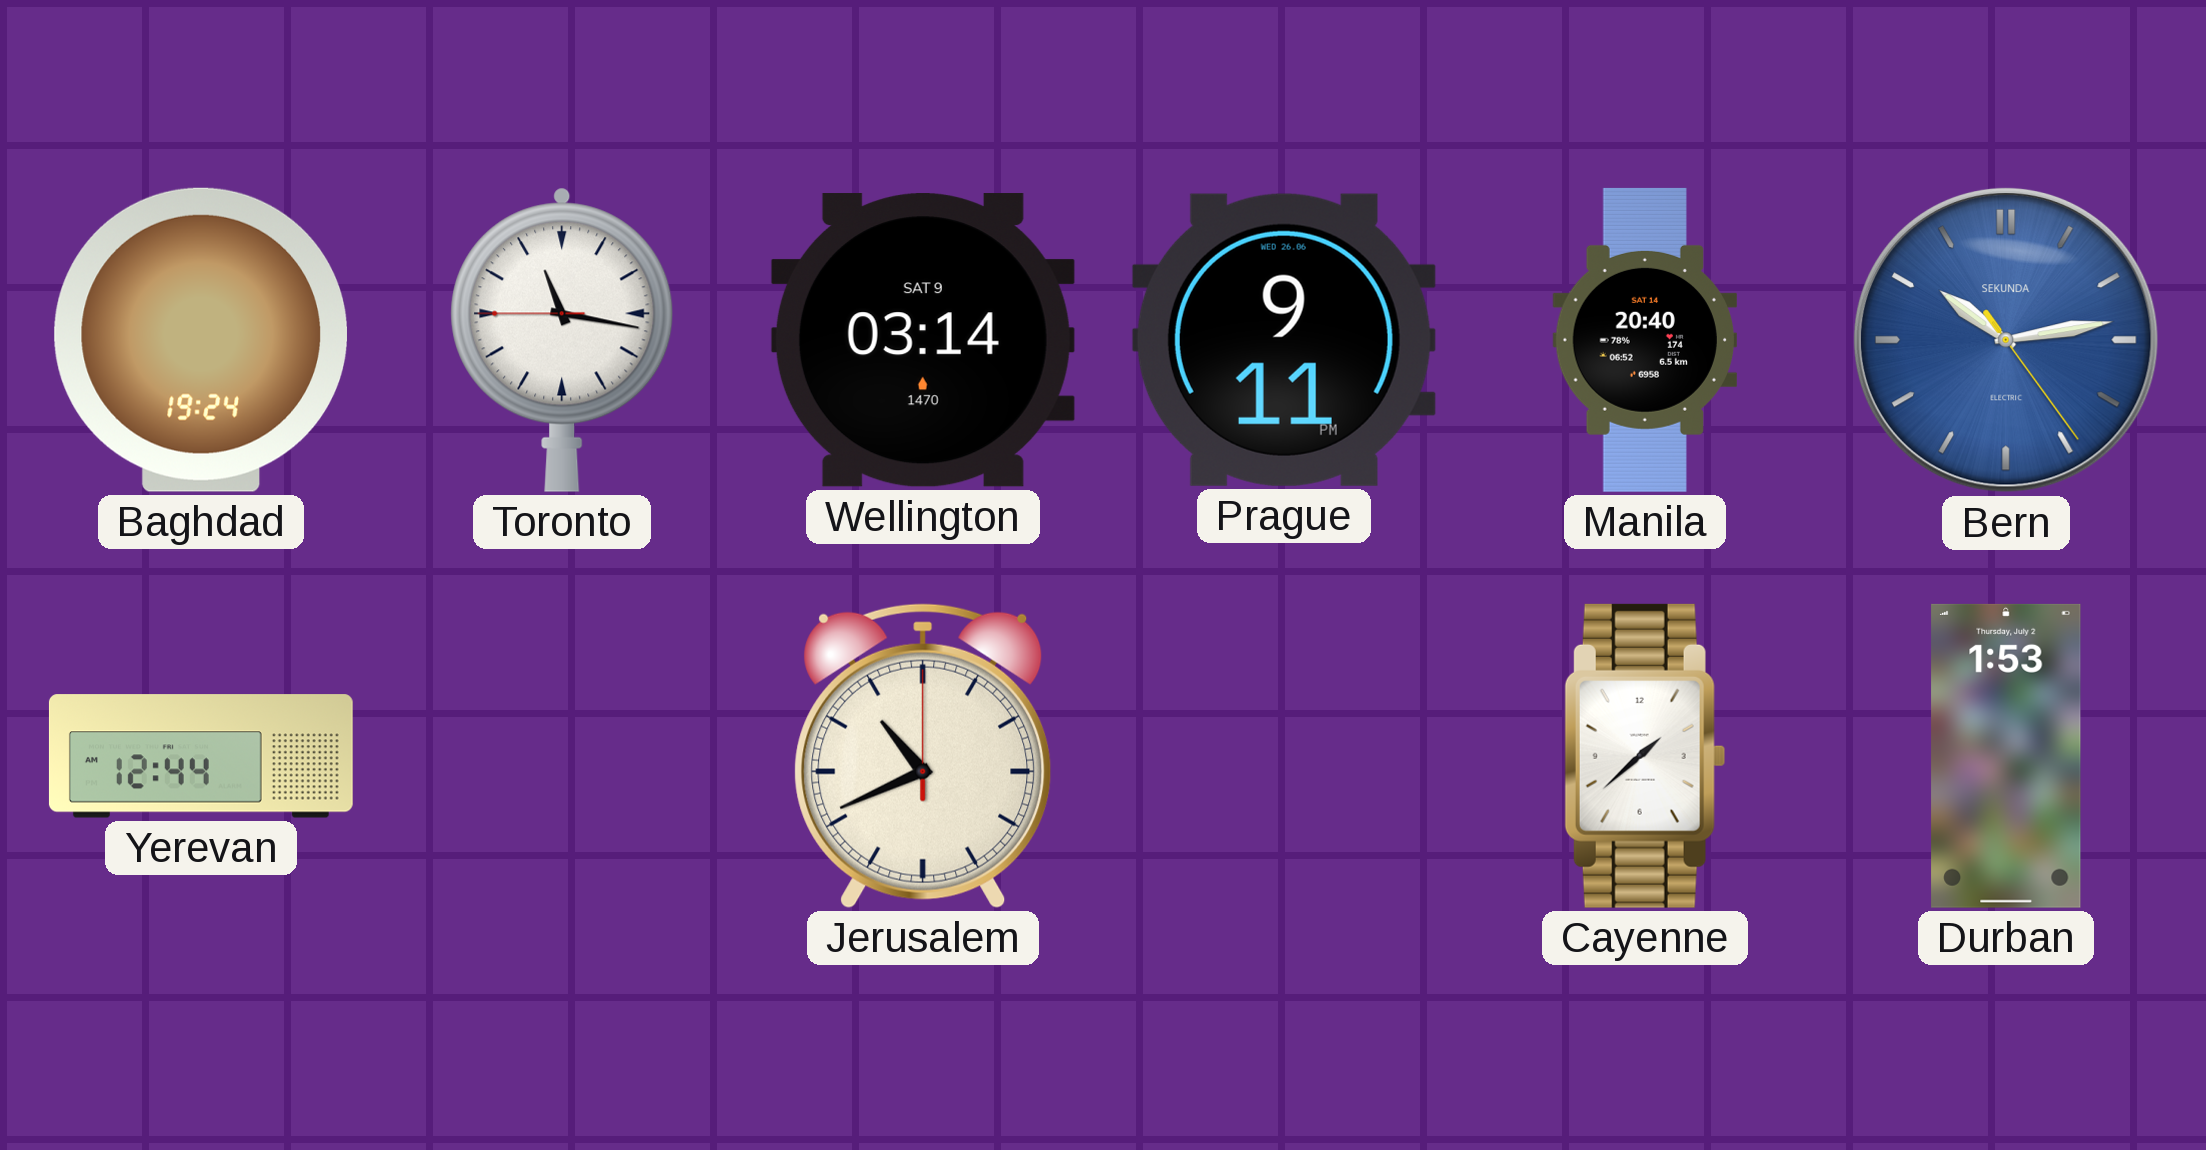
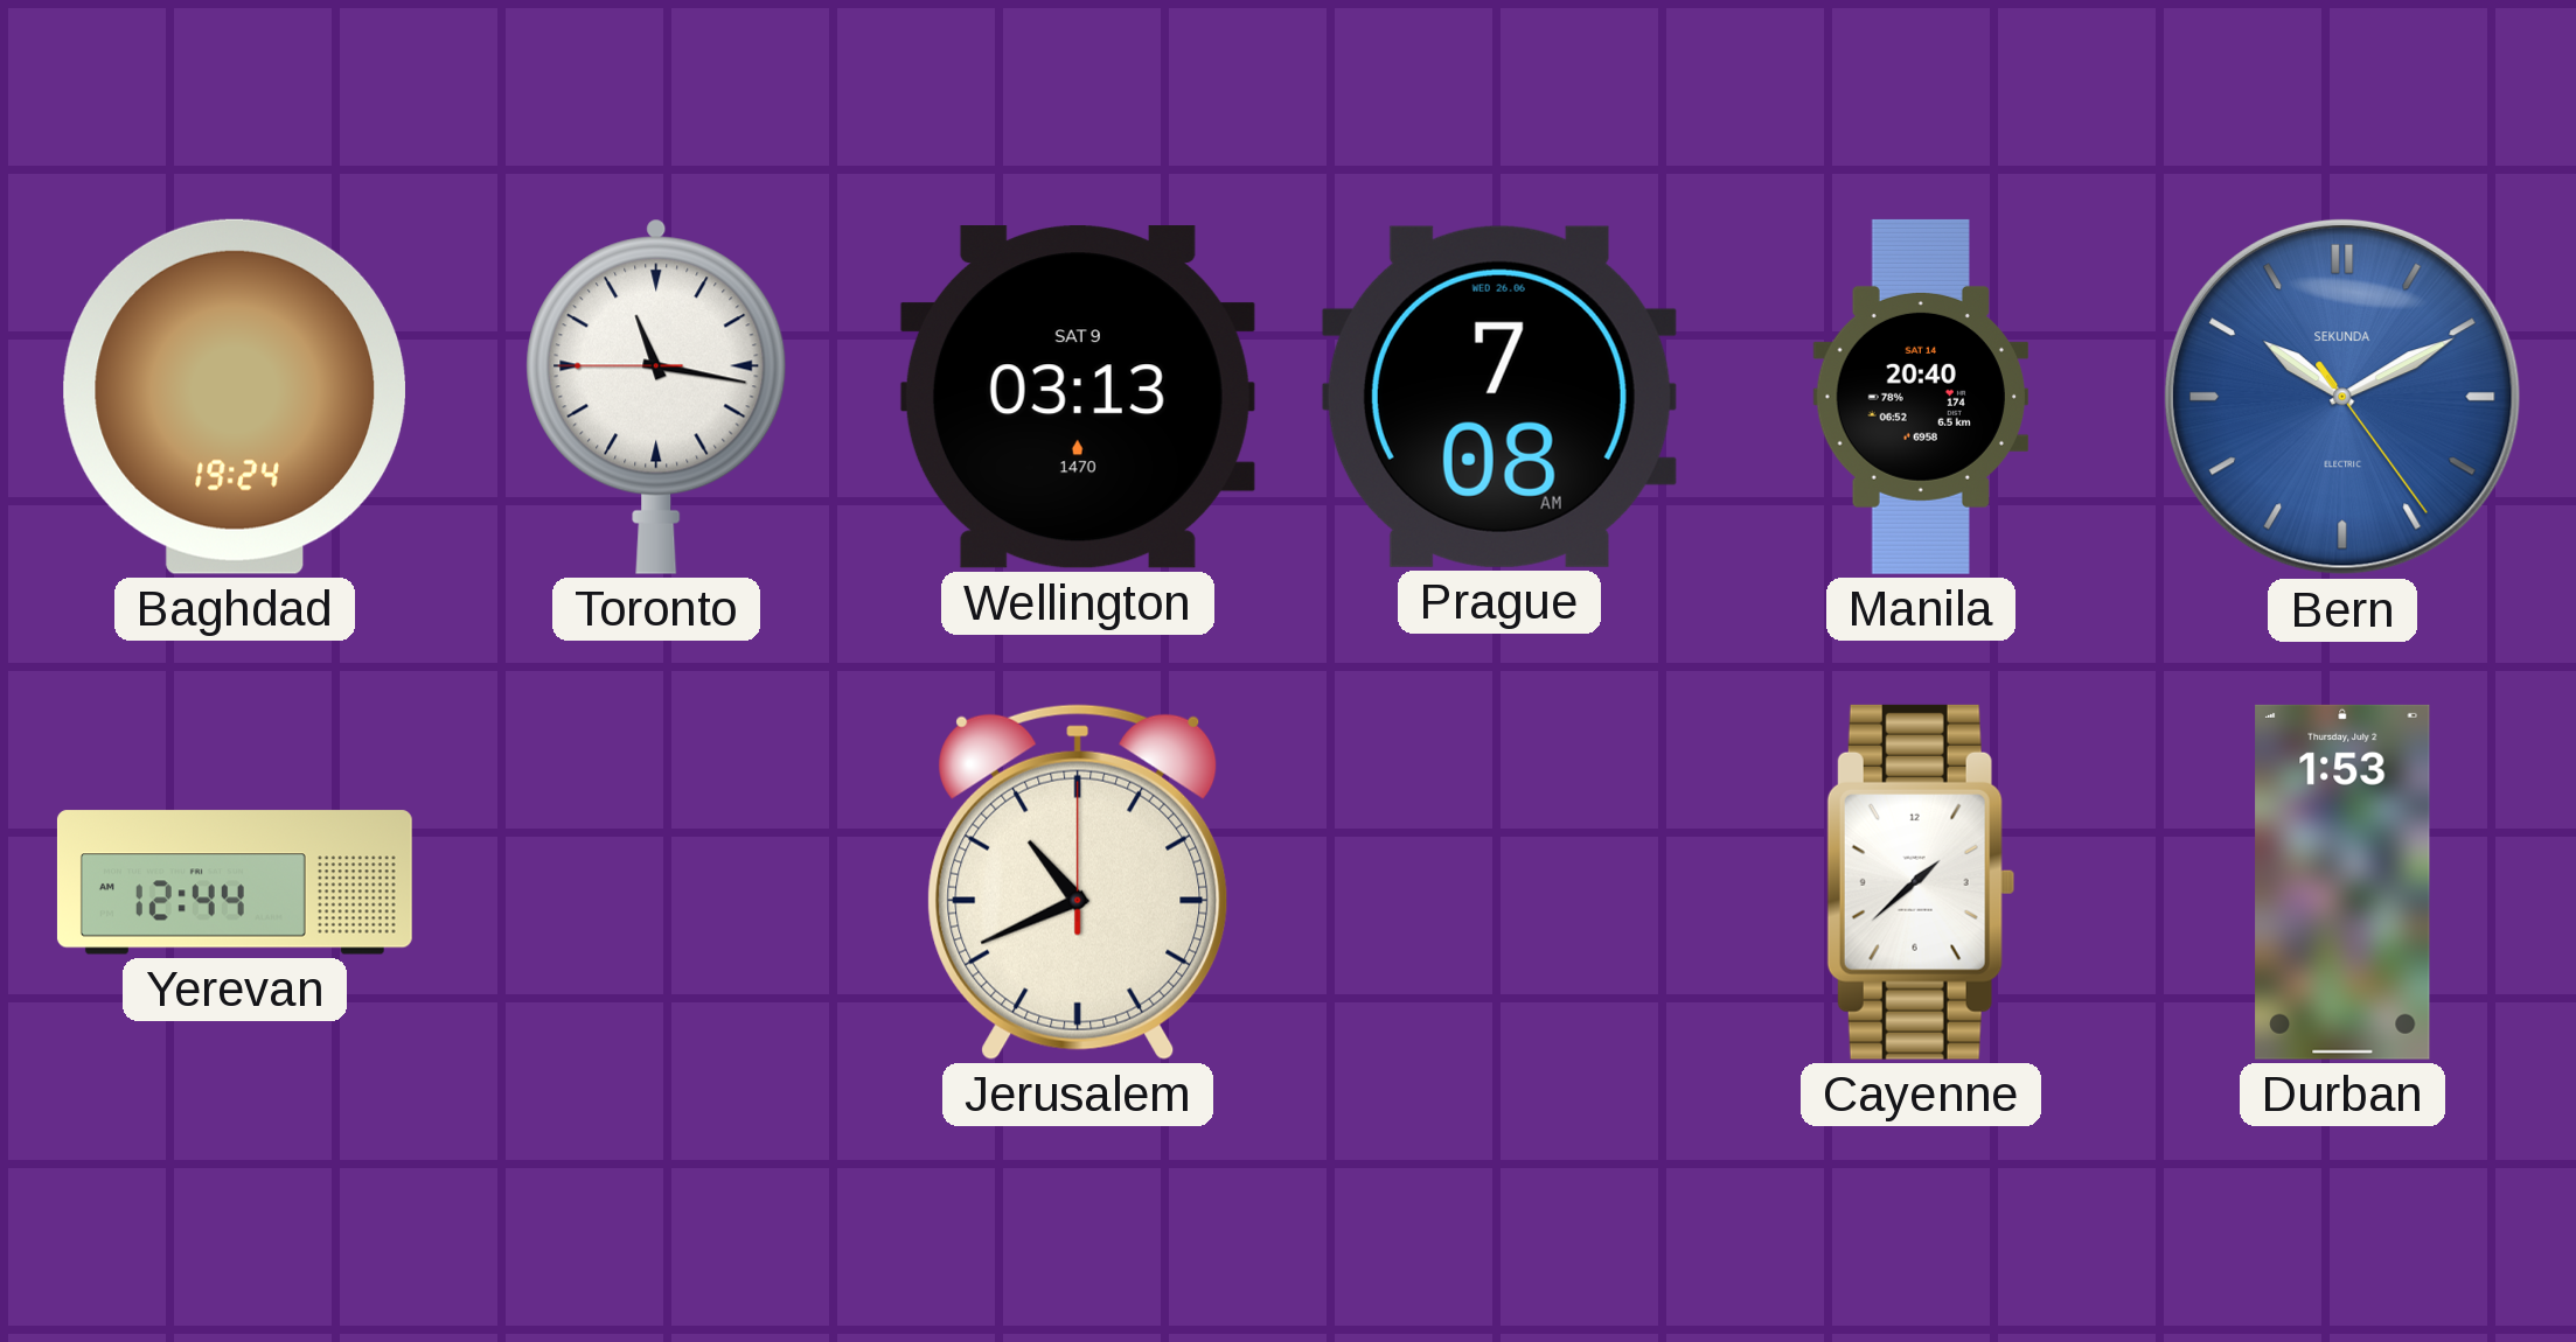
Wellington: 03:14 -> 03:13 (1078, 397)
Prague: 9:11 -> 7:08 (1499, 397)
Bern: 10:13 -> 10:10 (2342, 397)
